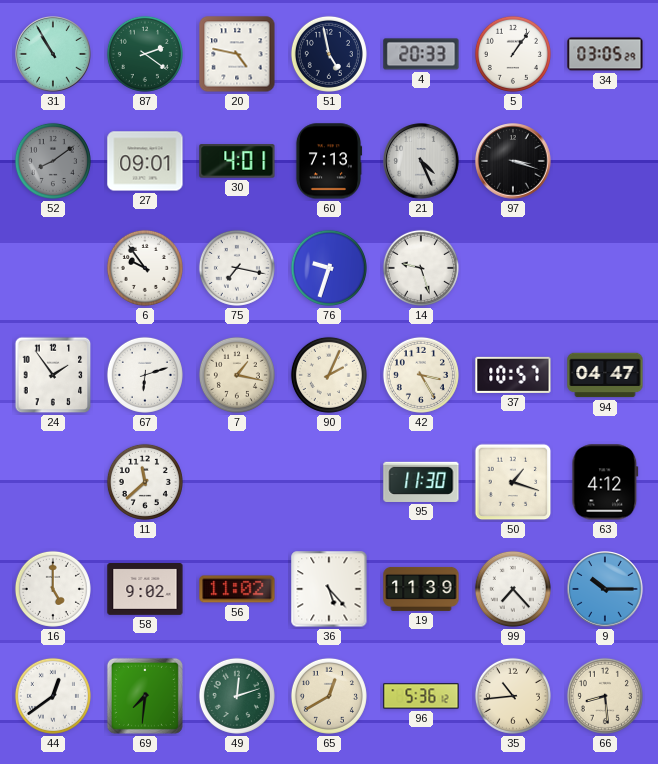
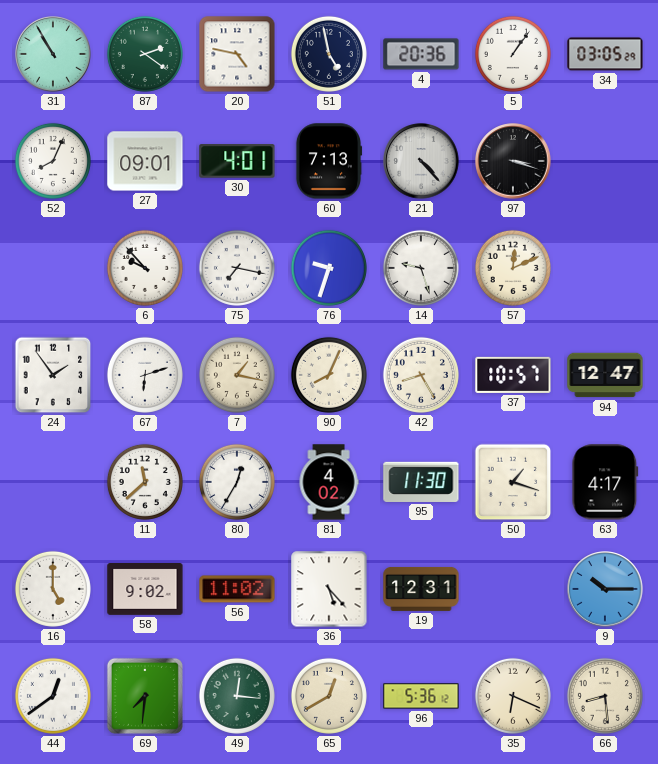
4: 20:33 -> 20:36 (421, 54)
52: 8:09 -> 8:04 (53, 161)
52 dial: grey -> white (53, 161)
21: 4:26 -> 4:23 (421, 161)
6: 9:54 -> 9:53 (145, 268)
57: none -> 12:11 (513, 268)
90: 2:04 -> 8:04 (329, 375)
42: 3:25 -> 8:25 (421, 375)
94: 04:47 -> 12:47 (605, 375)
80: none -> 12:35 (237, 482)
81: none -> 4:02 (329, 482)
63: 4:12 -> 4:17 (605, 482)
19: 11:39 -> 12:31 (421, 589)
99: 7:23 -> none (513, 589)
49: 12:12 -> 12:16 (237, 696)
35: 10:44 -> 6:19 (513, 696)
